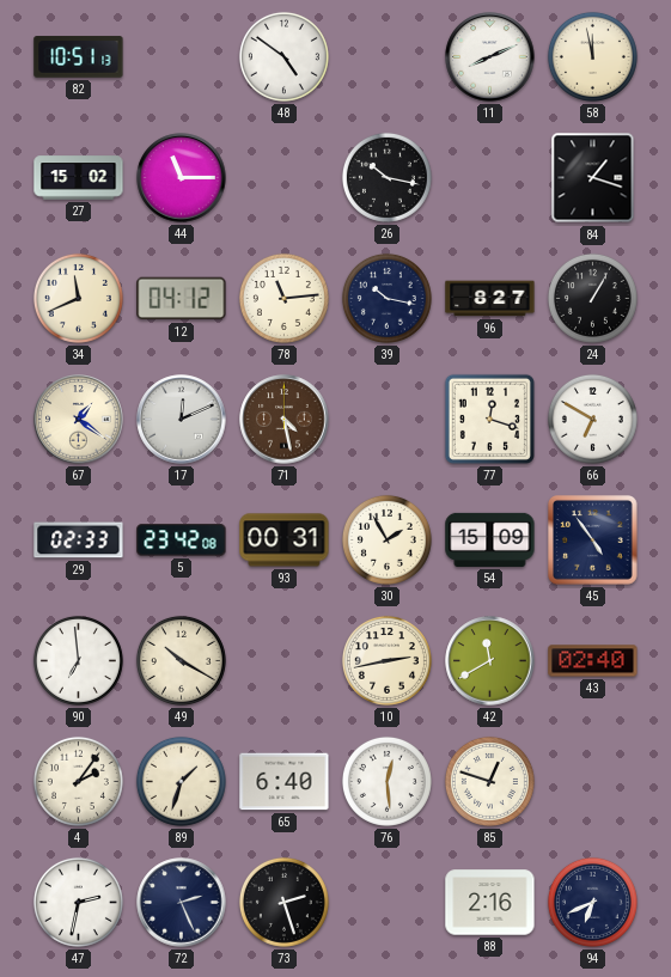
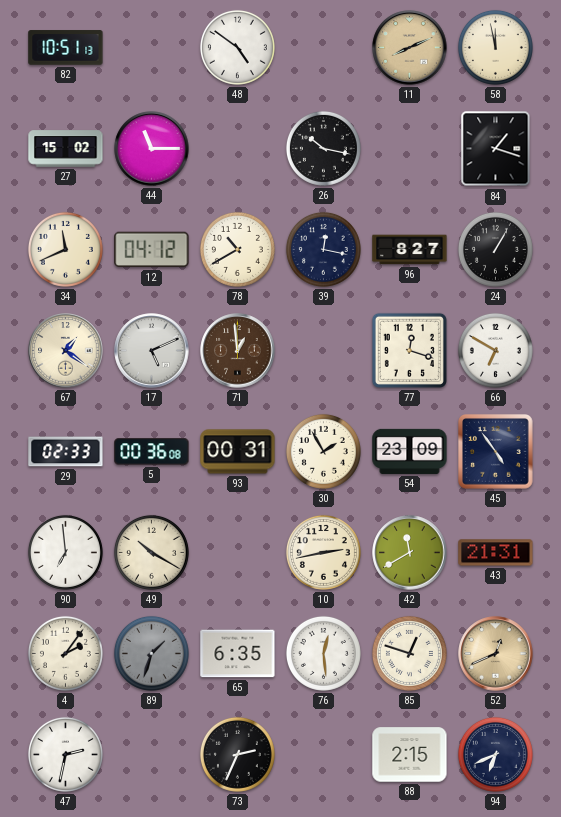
11 dial: white -> champagne (410, 48)
78: 11:14 -> 10:40 (237, 249)
39: 10:17 -> 12:17 (323, 249)
17: 12:11 -> 5:11 (152, 351)
71: 4:28 -> 12:59 (238, 351)
5: 23:42 -> 00:36 (152, 452)
54: 15:09 -> 23:09 (410, 451)
43: 02:40 -> 21:31 (496, 553)
89 dial: cream -> grey (151, 653)
65: 6:40 -> 6:35 (238, 654)
52: none -> 12:41 (496, 654)
72: 2:26 -> none (182, 903)
73: 2:27 -> 2:34 (237, 754)
88: 2:16 -> 2:15 (410, 755)
